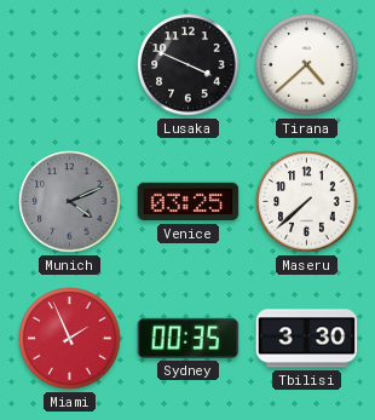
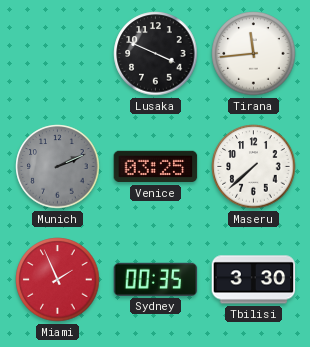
Tirana: 4:38 -> 11:44 (254, 54)
Munich: 4:11 -> 2:11 (58, 167)
